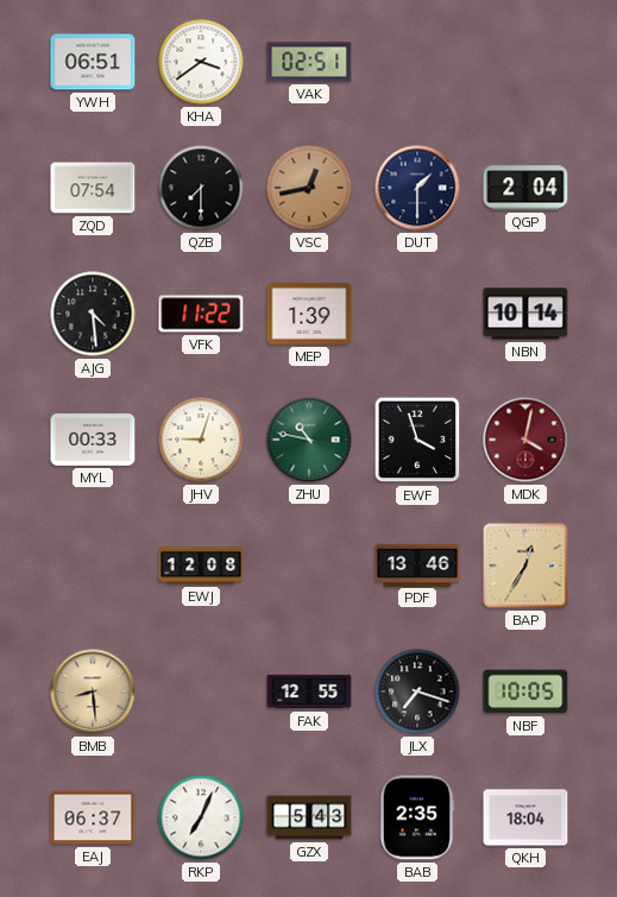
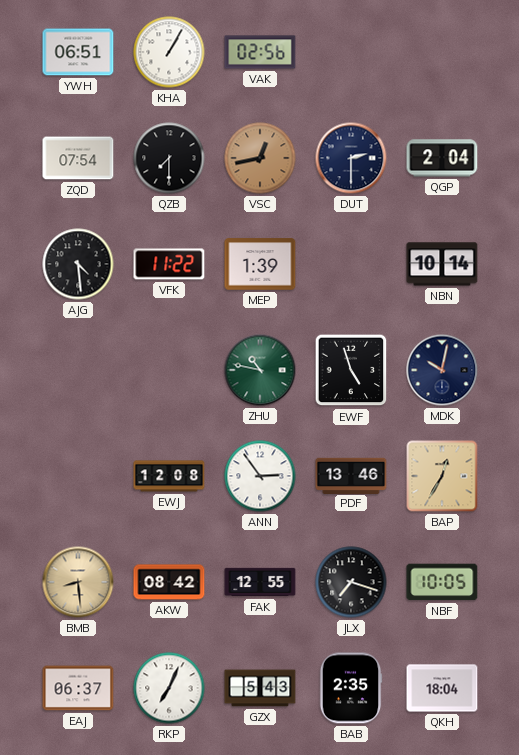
KHA: 3:39 -> 1:05 (169, 52)
VAK: 02:51 -> 02:56 (260, 52)
DUT: 1:30 -> 2:30 (351, 158)
MYL: 00:33 -> none (93, 440)
JHV: 9:03 -> none (201, 440)
EWF: 3:57 -> 4:57 (351, 370)
MDK: 4:02 -> 10:02 (442, 370)
MDK dial: burgundy -> navy (442, 370)
ANN: none -> 2:54 (260, 476)
AKW: none -> 08:42 (169, 582)
